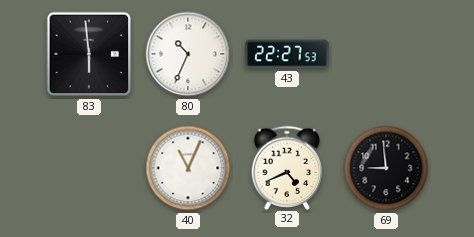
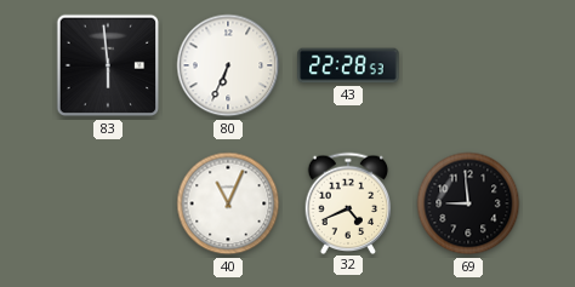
80: 10:34 -> 6:34 (228, 65)
43: 22:27 -> 22:28 (348, 65)
